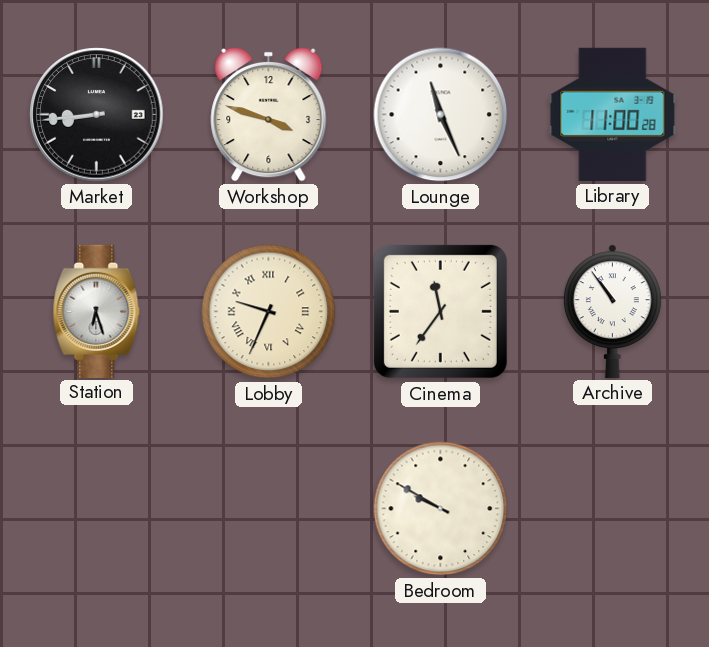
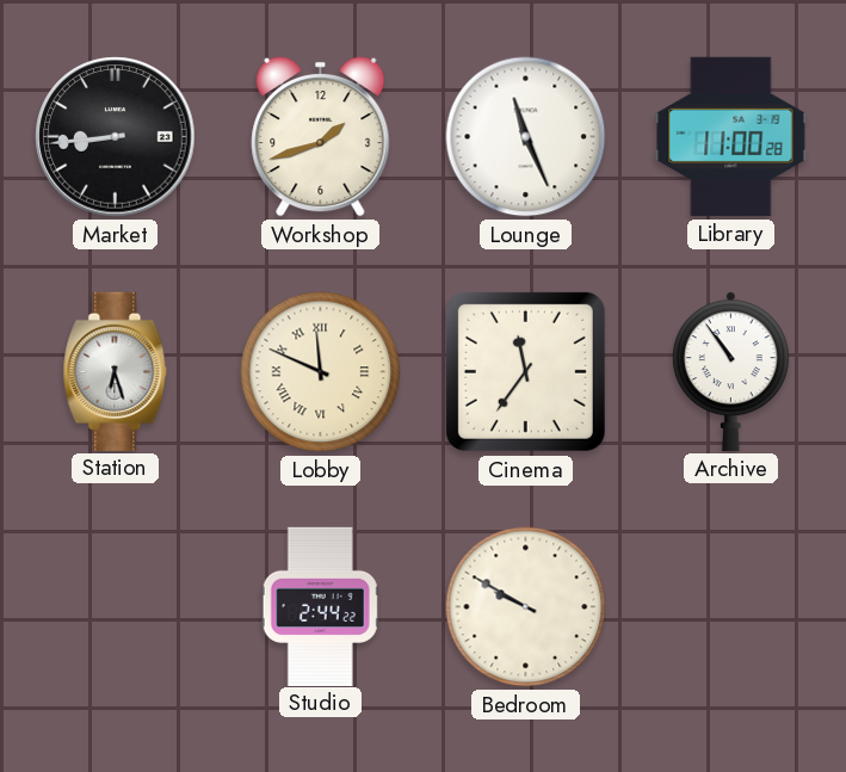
Workshop: 3:48 -> 1:42 (321, 136)
Lobby: 9:34 -> 11:49 (321, 372)
Studio: none -> 2:44 (320, 606)
